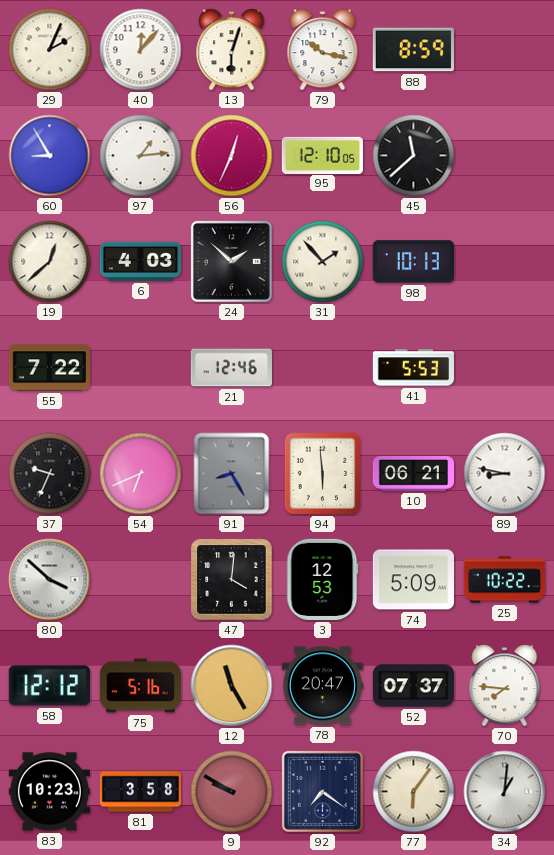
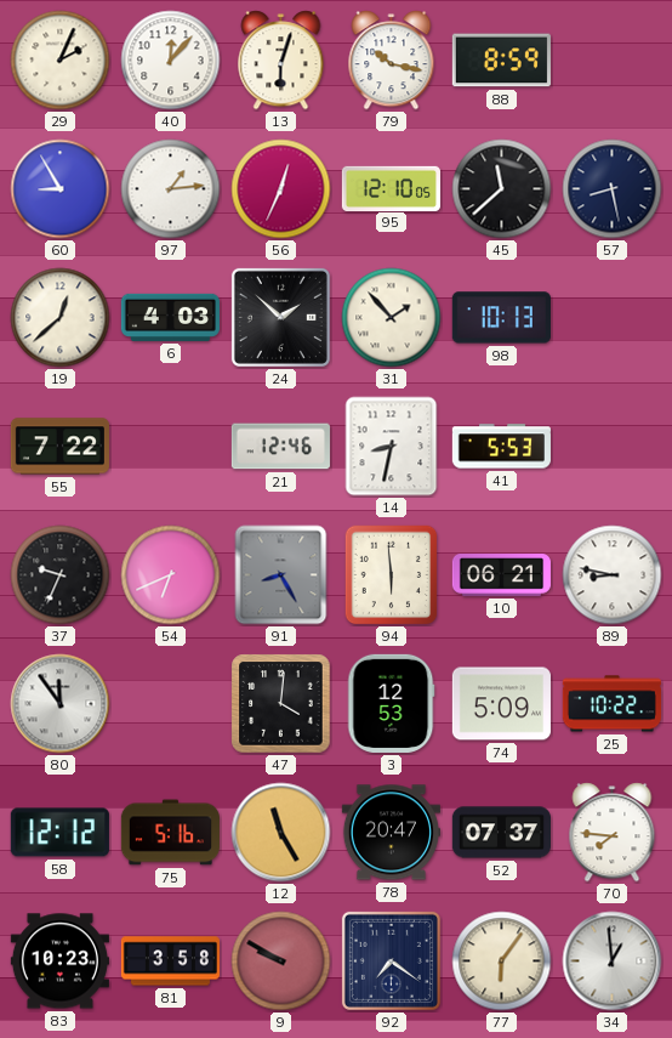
57: none -> 8:28 (613, 189)
14: none -> 8:32 (392, 447)
80: 3:52 -> 11:54 (61, 704)
34: 1:01 -> 12:59 (613, 962)
